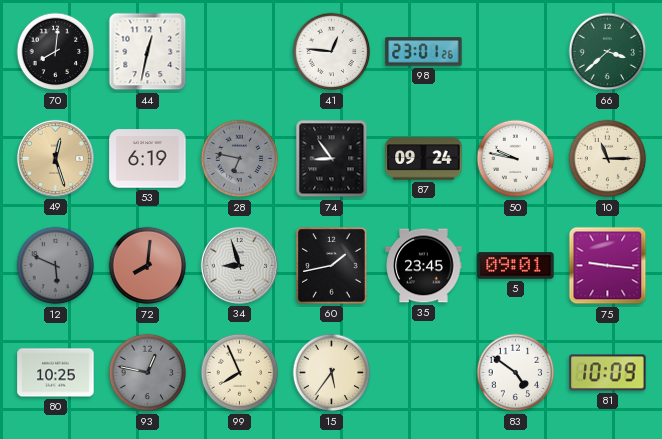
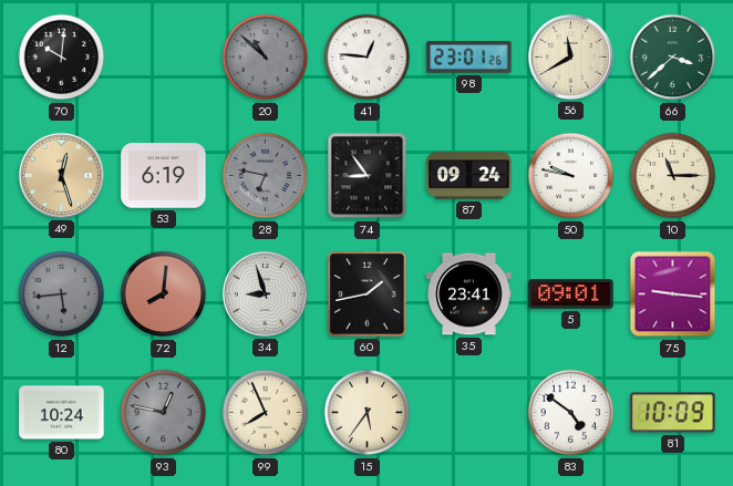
70: 8:01 -> 10:01 (62, 58)
44: 12:32 -> none (148, 52)
20: none -> 10:52 (266, 58)
56: none -> 11:40 (570, 56)
12: 5:49 -> 5:44 (62, 294)
35: 23:45 -> 23:41 (469, 294)
80: 10:25 -> 10:24 (62, 413)
